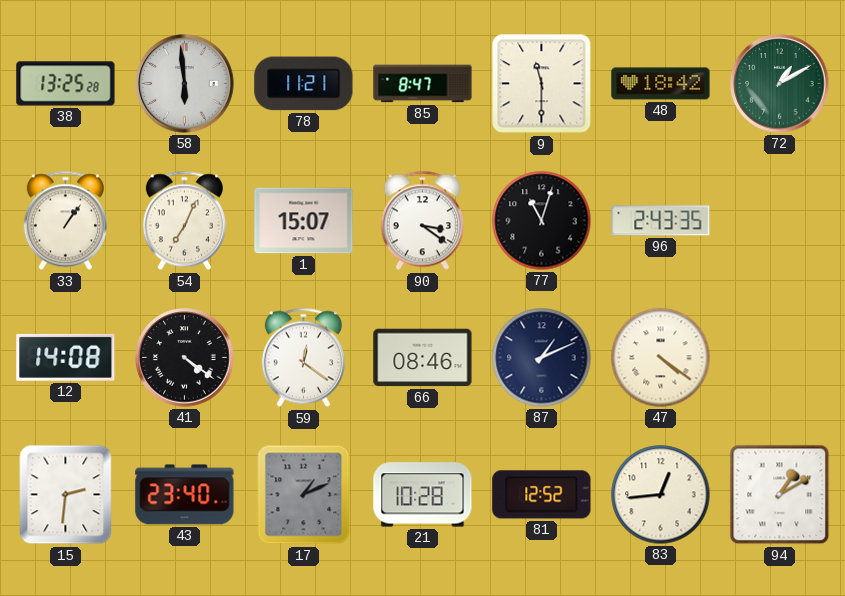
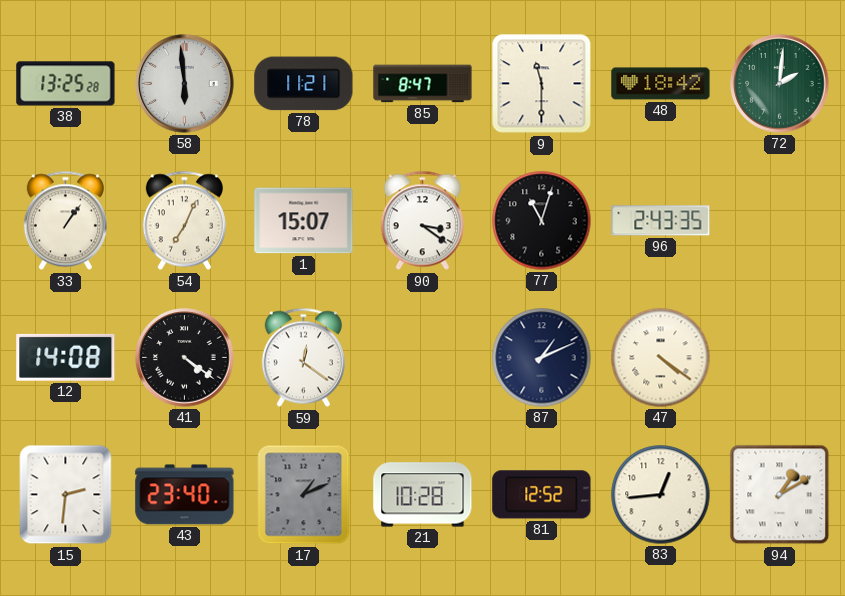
72: 1:10 -> 2:01 (780, 84)
66: 08:46 -> none (423, 358)
